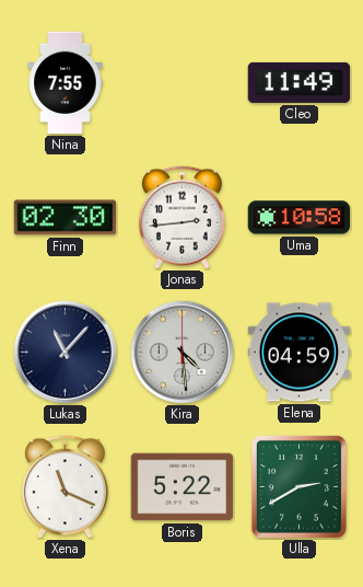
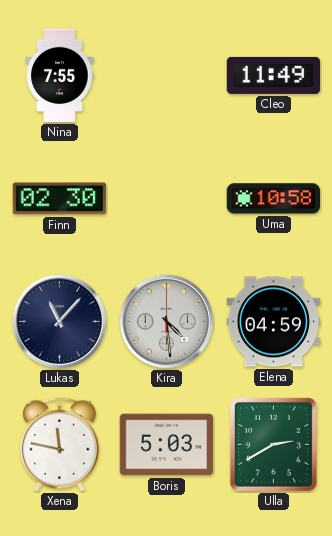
Jonas: 2:44 -> none (181, 218)
Xena: 11:19 -> 11:47 (59, 445)
Boris: 5:22 -> 5:03 (167, 445)
